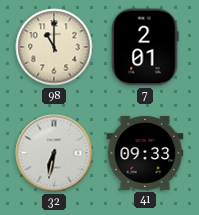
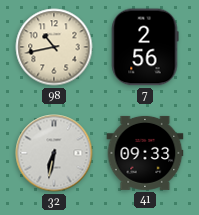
98: 11:00 -> 10:43 (54, 47)
7: 2:01 -> 2:56 (145, 47)
